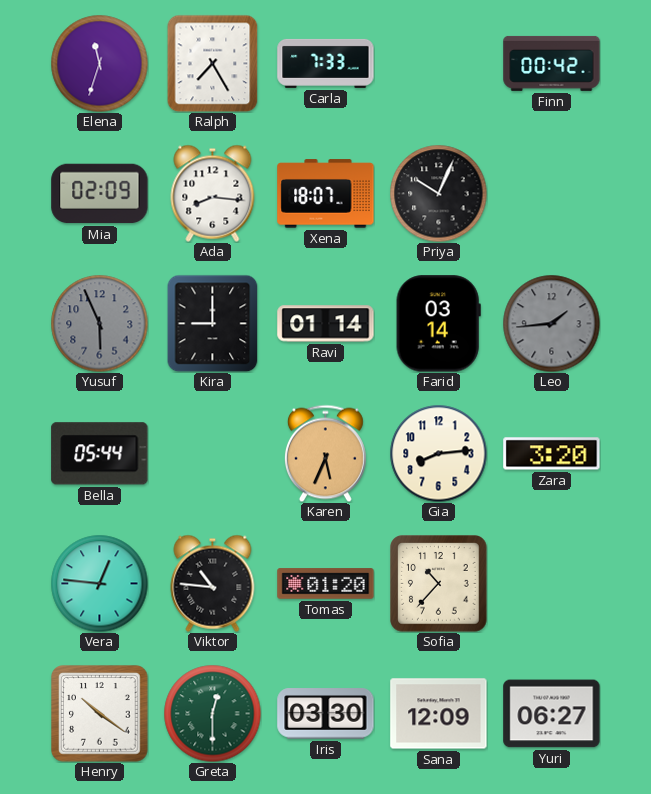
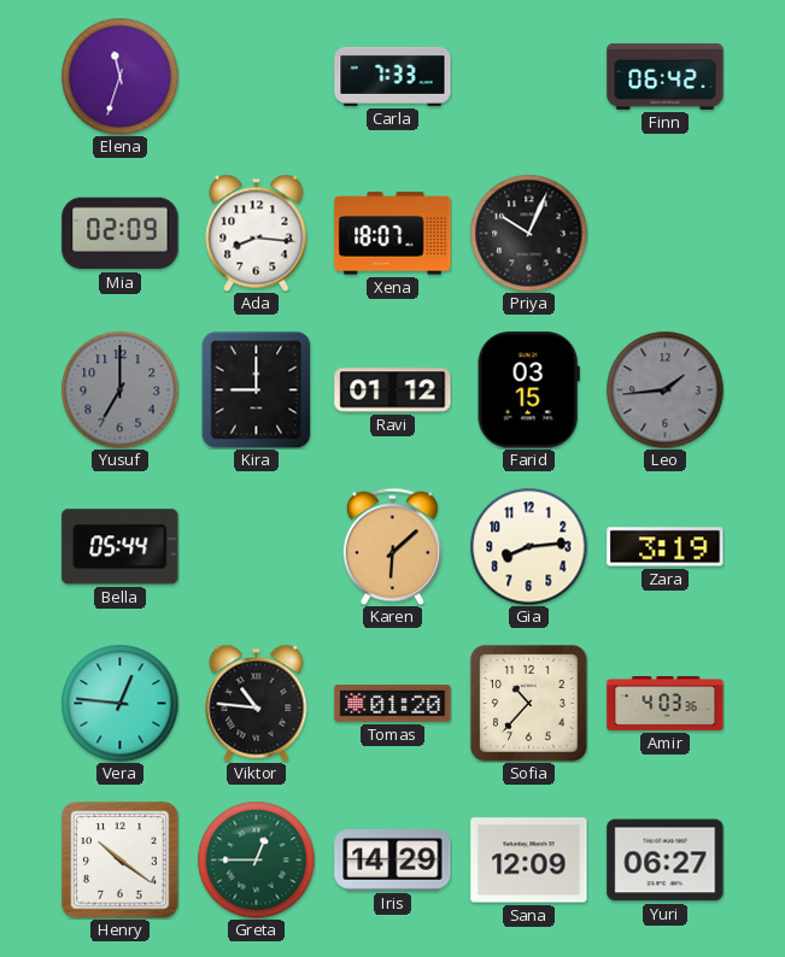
Ralph: 7:25 -> none (213, 63)
Finn: 00:42 -> 06:42 (666, 76)
Yusuf: 5:56 -> 7:00 (119, 389)
Ravi: 01:14 -> 01:12 (393, 391)
Farid: 03:14 -> 03:15 (528, 391)
Karen: 5:34 -> 6:08 (392, 546)
Zara: 3:20 -> 3:19 (666, 547)
Amir: none -> 4:03 (666, 703)
Greta: 12:30 -> 12:45 (256, 859)
Iris: 03:30 -> 14:29 (393, 861)
